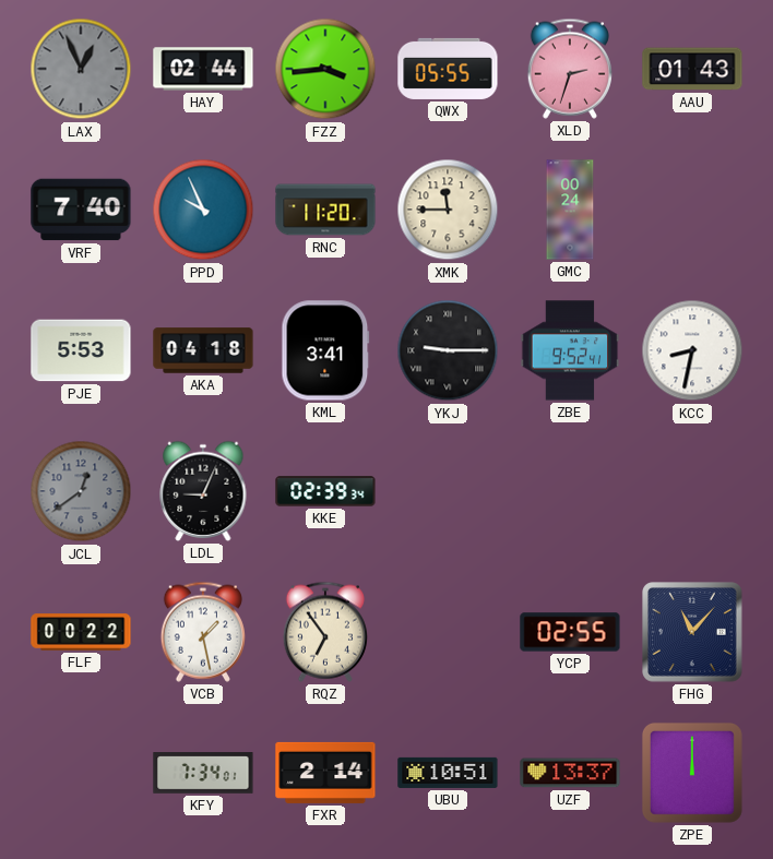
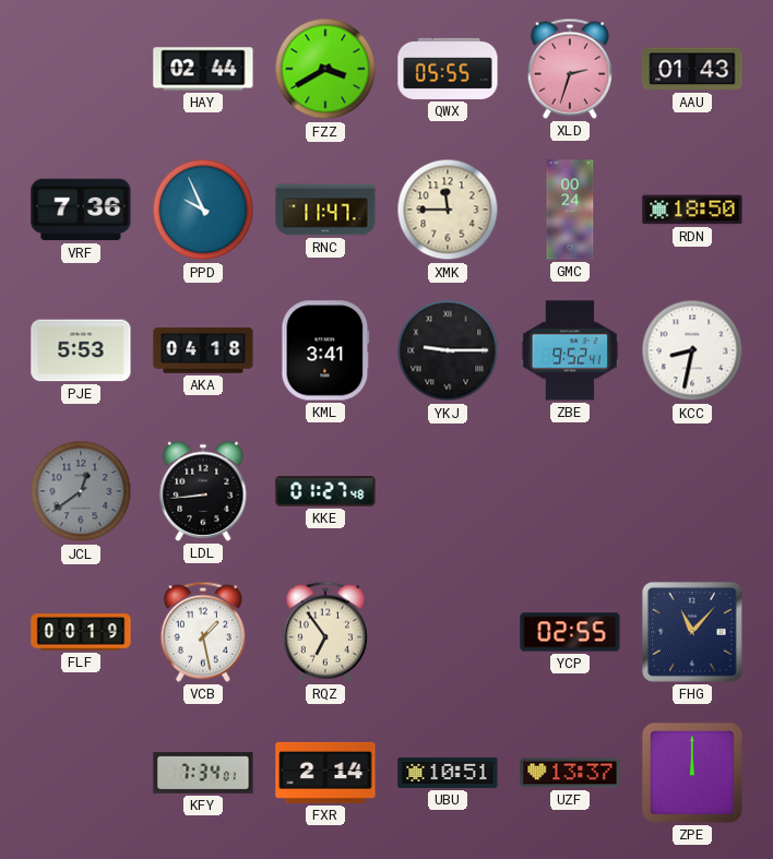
LAX: 12:56 -> none (81, 69)
FZZ: 3:44 -> 3:40 (325, 69)
VRF: 7:40 -> 7:36 (81, 210)
RNC: 11:20 -> 11:47 (325, 210)
RDN: none -> 18:50 (692, 210)
LDL: 9:04 -> 8:44 (203, 491)
KKE: 02:39 -> 01:27 (325, 491)
FLF: 00:22 -> 00:19 (81, 632)
